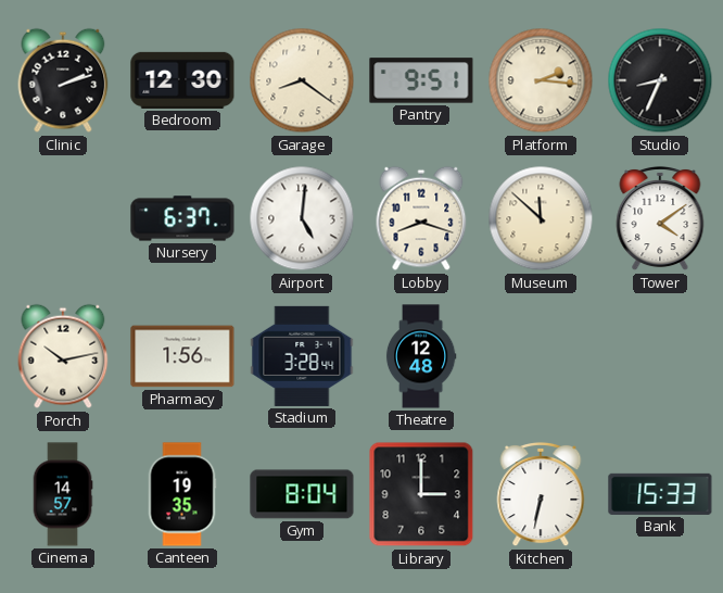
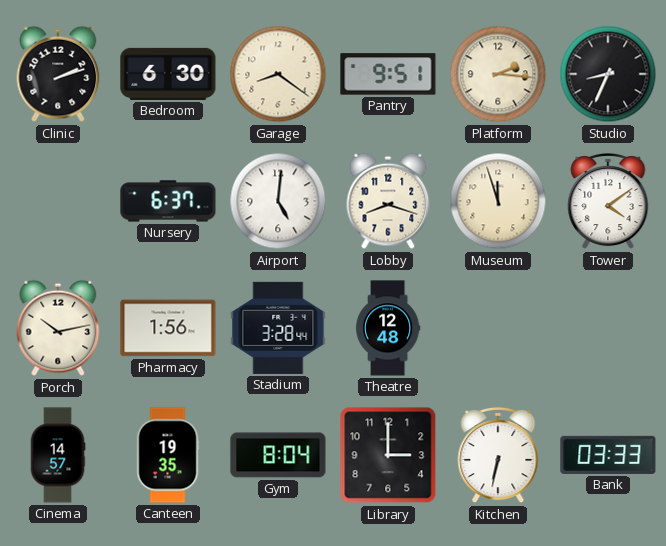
Bedroom: 12:30 -> 6:30 (168, 74)
Museum: 11:52 -> 11:57 (498, 201)
Bank: 15:33 -> 03:33 (608, 455)
